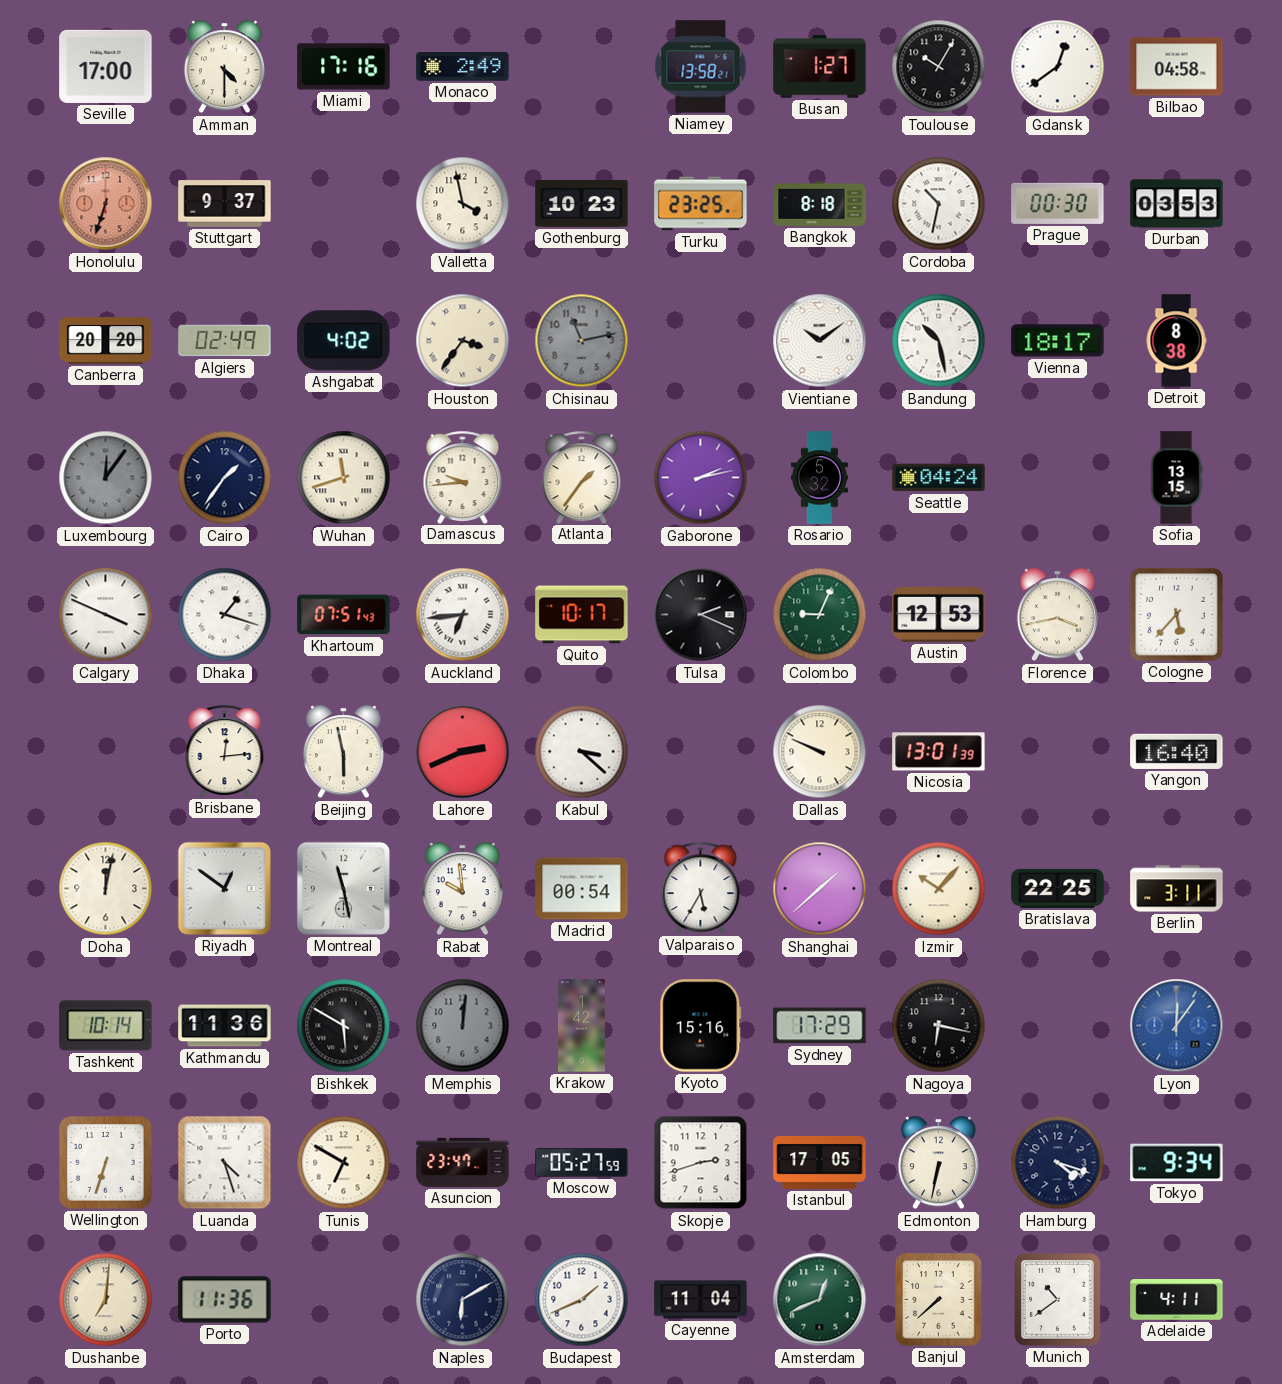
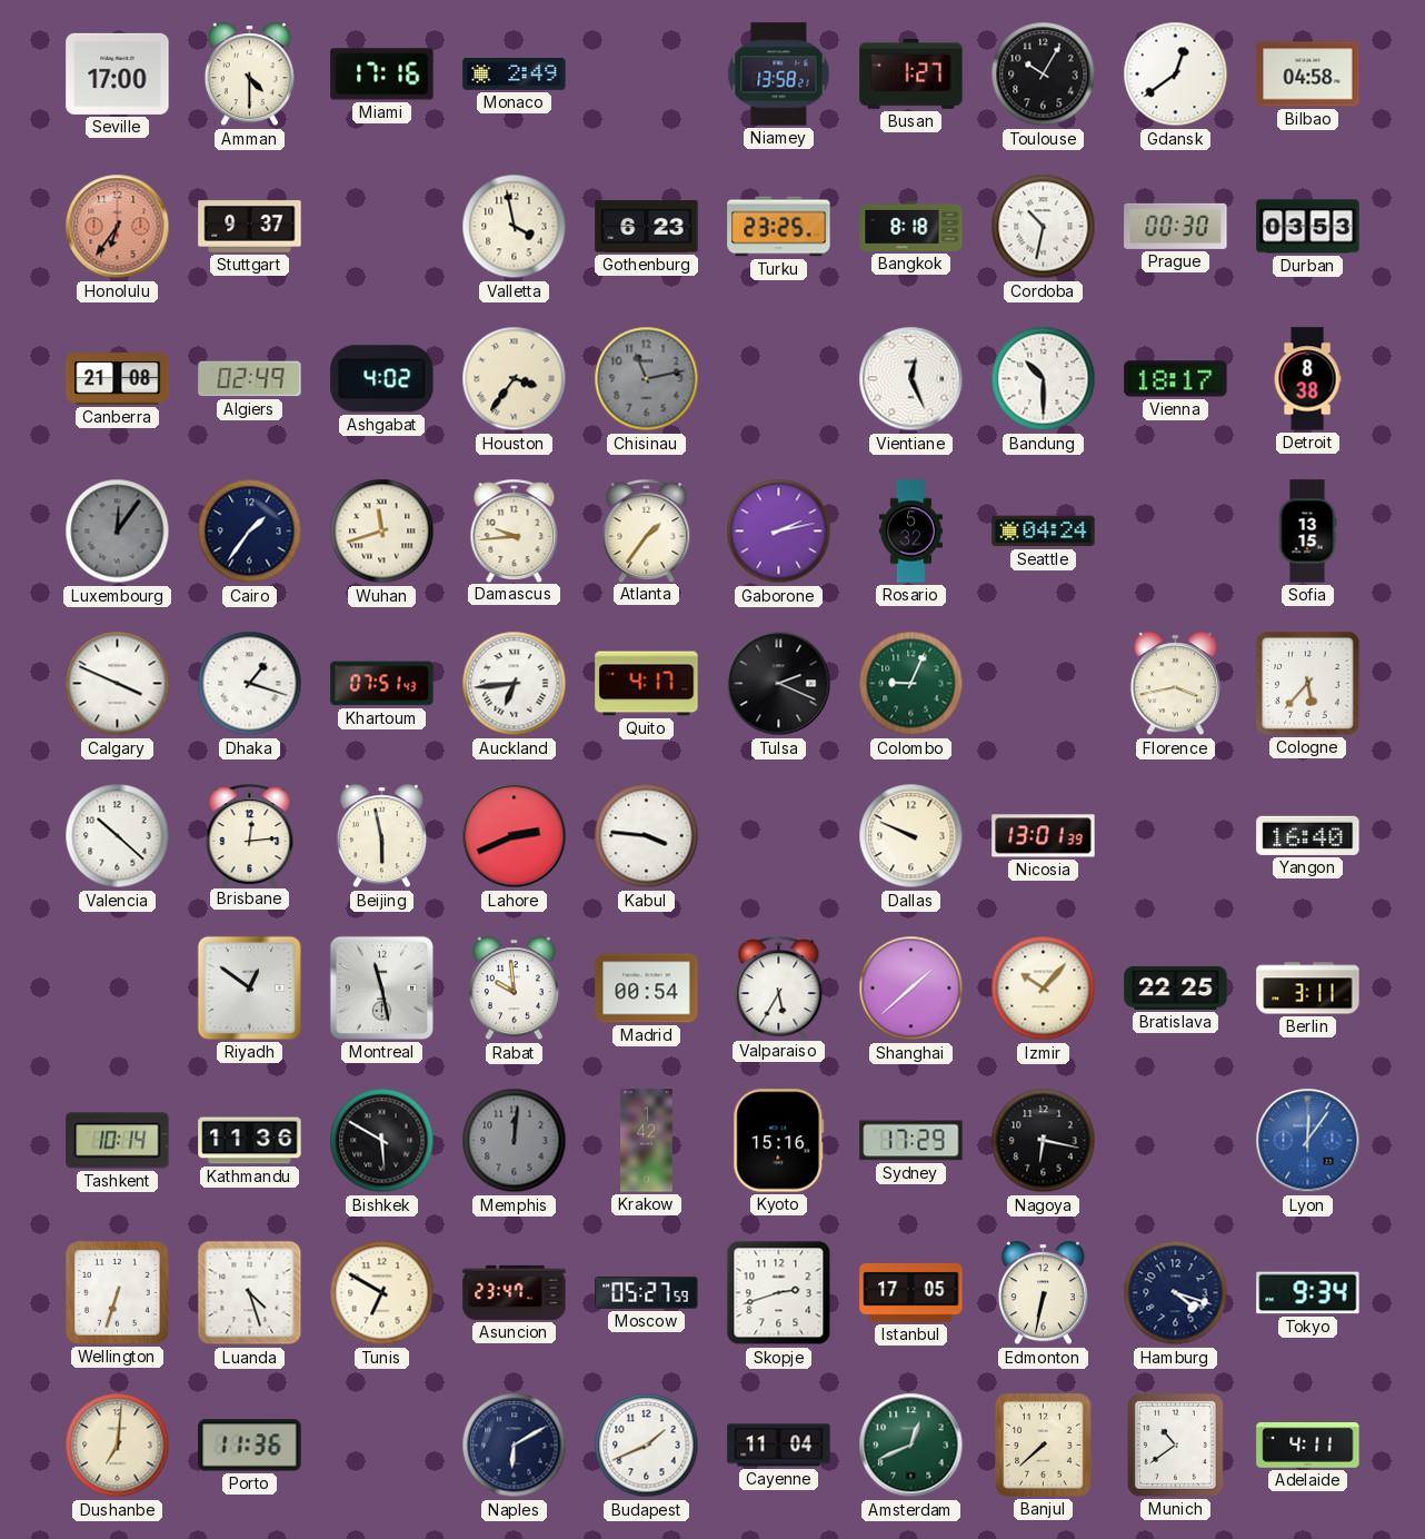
Honolulu: 6:33 -> 6:36 (118, 227)
Gothenburg: 10:23 -> 6:23 (647, 226)
Canberra: 20:20 -> 21:08 (118, 379)
Vientiane: 10:09 -> 12:26 (911, 379)
Bandung: 10:28 -> 10:30 (1044, 379)
Quito: 10:17 -> 4:17 (647, 684)
Austin: 12:53 -> none (939, 614)
Valencia: none -> 10:22 (118, 836)
Kabul: 3:22 -> 3:46 (647, 836)
Doha: 12:02 -> none (106, 889)
